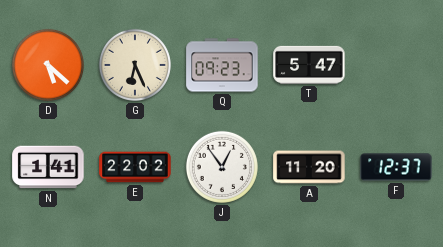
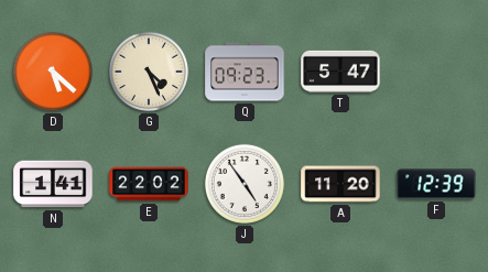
G: 6:26 -> 4:26 (149, 72)
J: 12:54 -> 4:54 (245, 184)
F: 12:37 -> 12:39 (436, 184)
